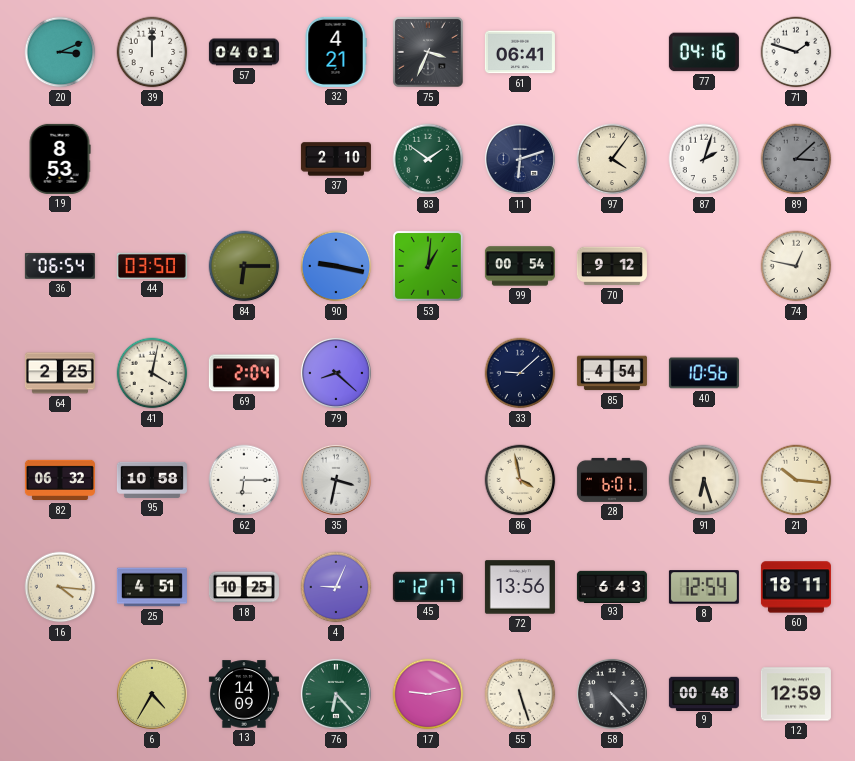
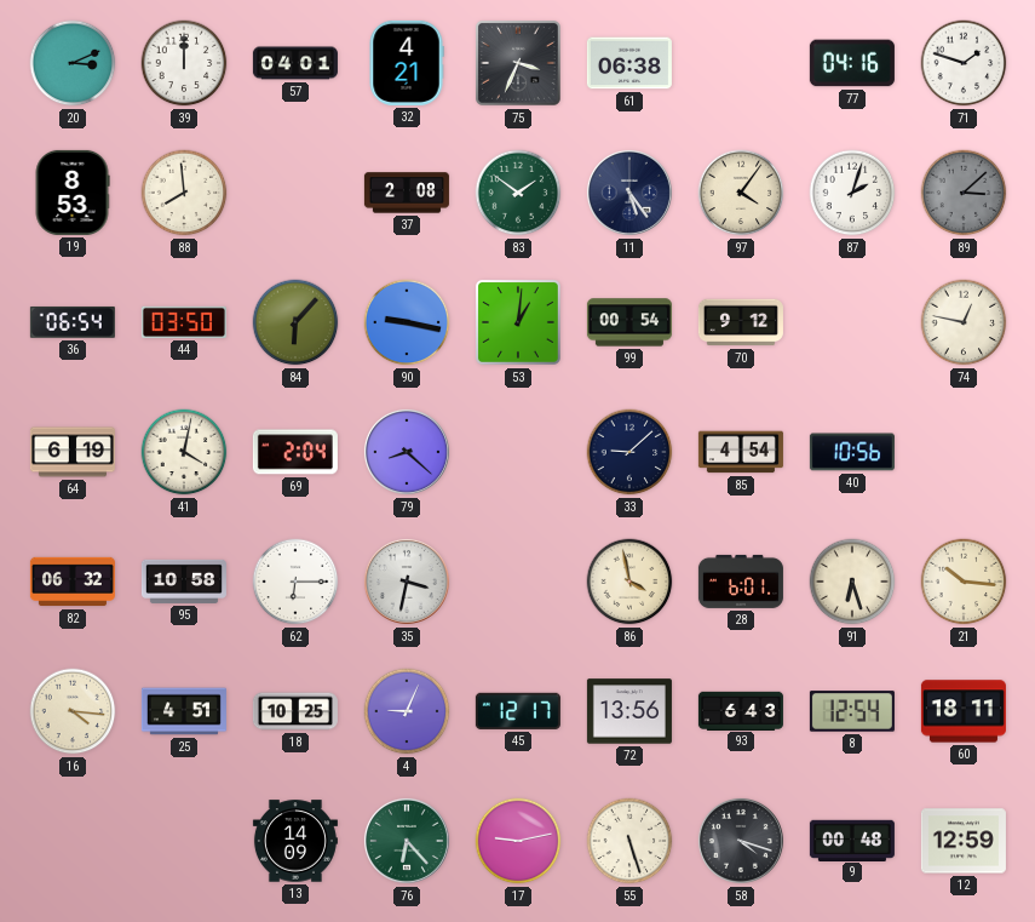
61: 06:41 -> 06:38 (629, 63)
88: none -> 7:59 (184, 193)
37: 2:10 -> 2:08 (407, 193)
11: 6:12 -> 5:24 (629, 193)
84: 6:15 -> 6:07 (295, 322)
64: 2:25 -> 6:19 (73, 452)
6: 4:35 -> none (152, 694)
58: 4:23 -> 4:18 (741, 841)
